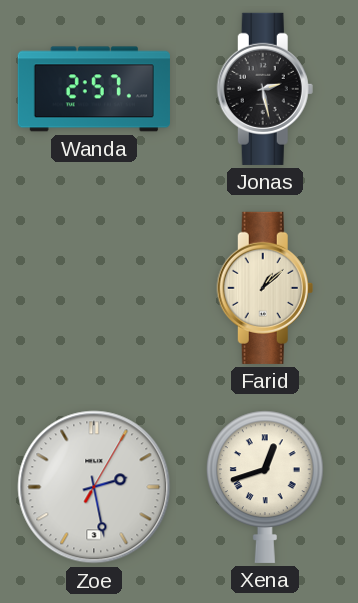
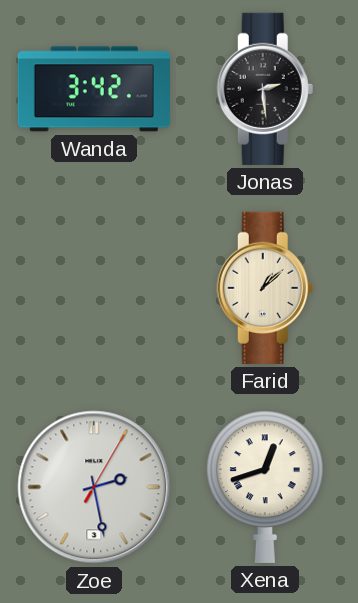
Wanda: 2:57 -> 3:42 (94, 89)
Jonas: 2:28 -> 2:29 (265, 89)
